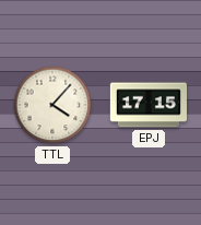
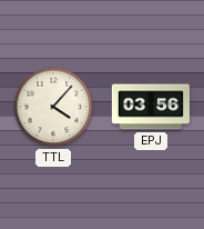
EPJ: 17:15 -> 03:56 (150, 107)
